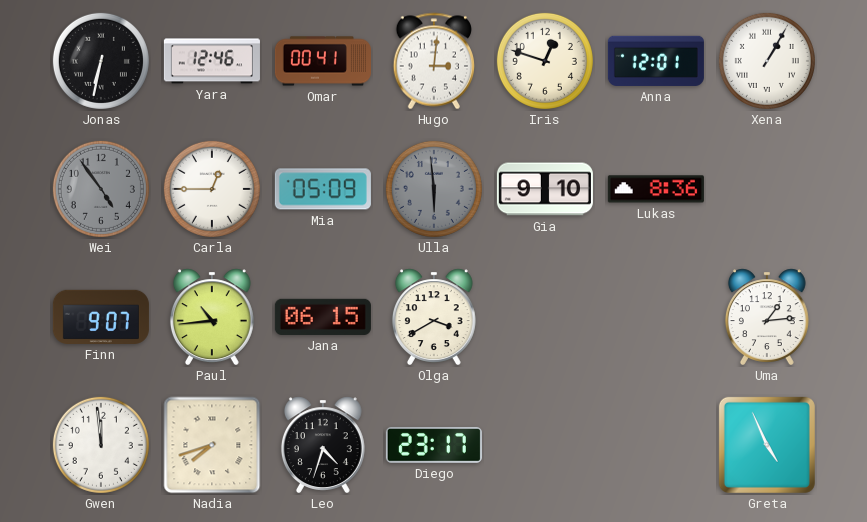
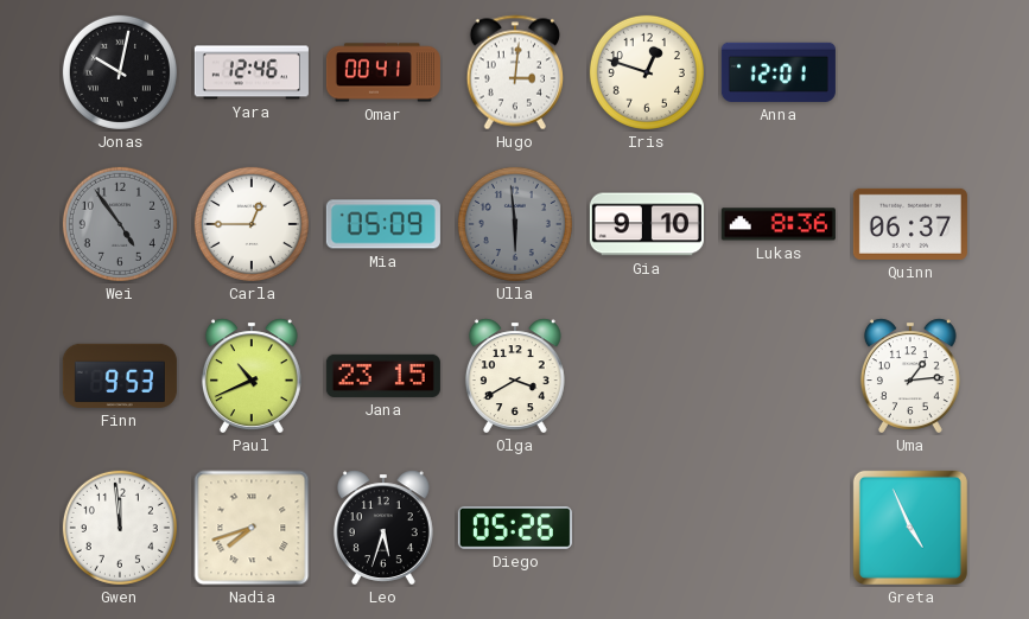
Jonas: 6:32 -> 10:02 (120, 72)
Xena: 1:05 -> none (767, 61)
Quinn: none -> 06:37 (910, 224)
Finn: 9:07 -> 9:53 (120, 376)
Paul: 10:44 -> 10:41 (252, 376)
Jana: 06:15 -> 23:15 (383, 376)
Leo: 4:33 -> 5:33 (383, 528)
Diego: 23:17 -> 05:26 (515, 528)
